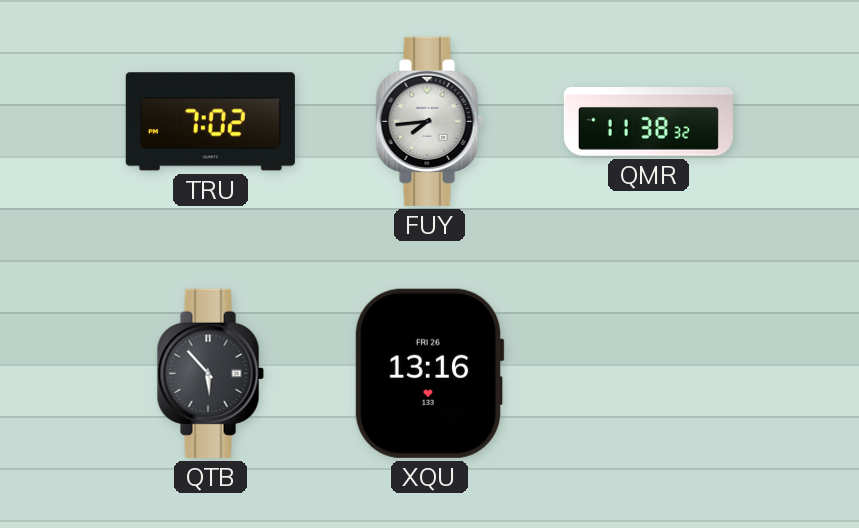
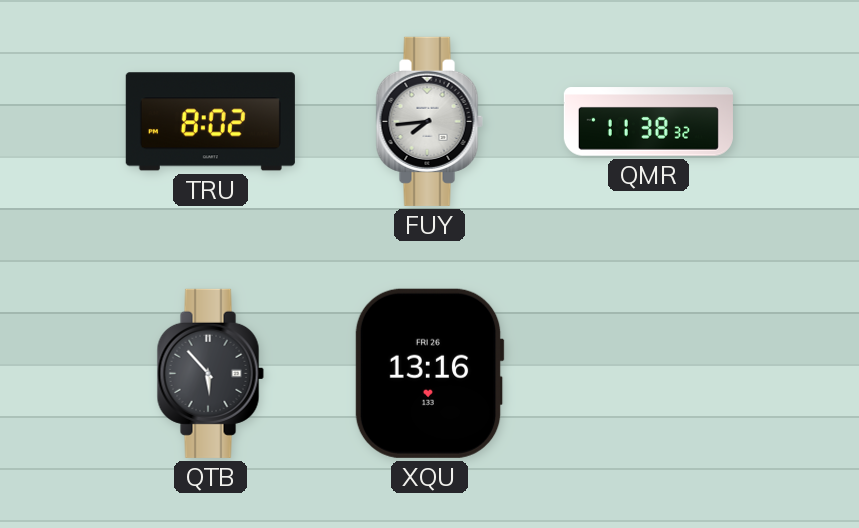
TRU: 7:02 -> 8:02 (210, 122)
